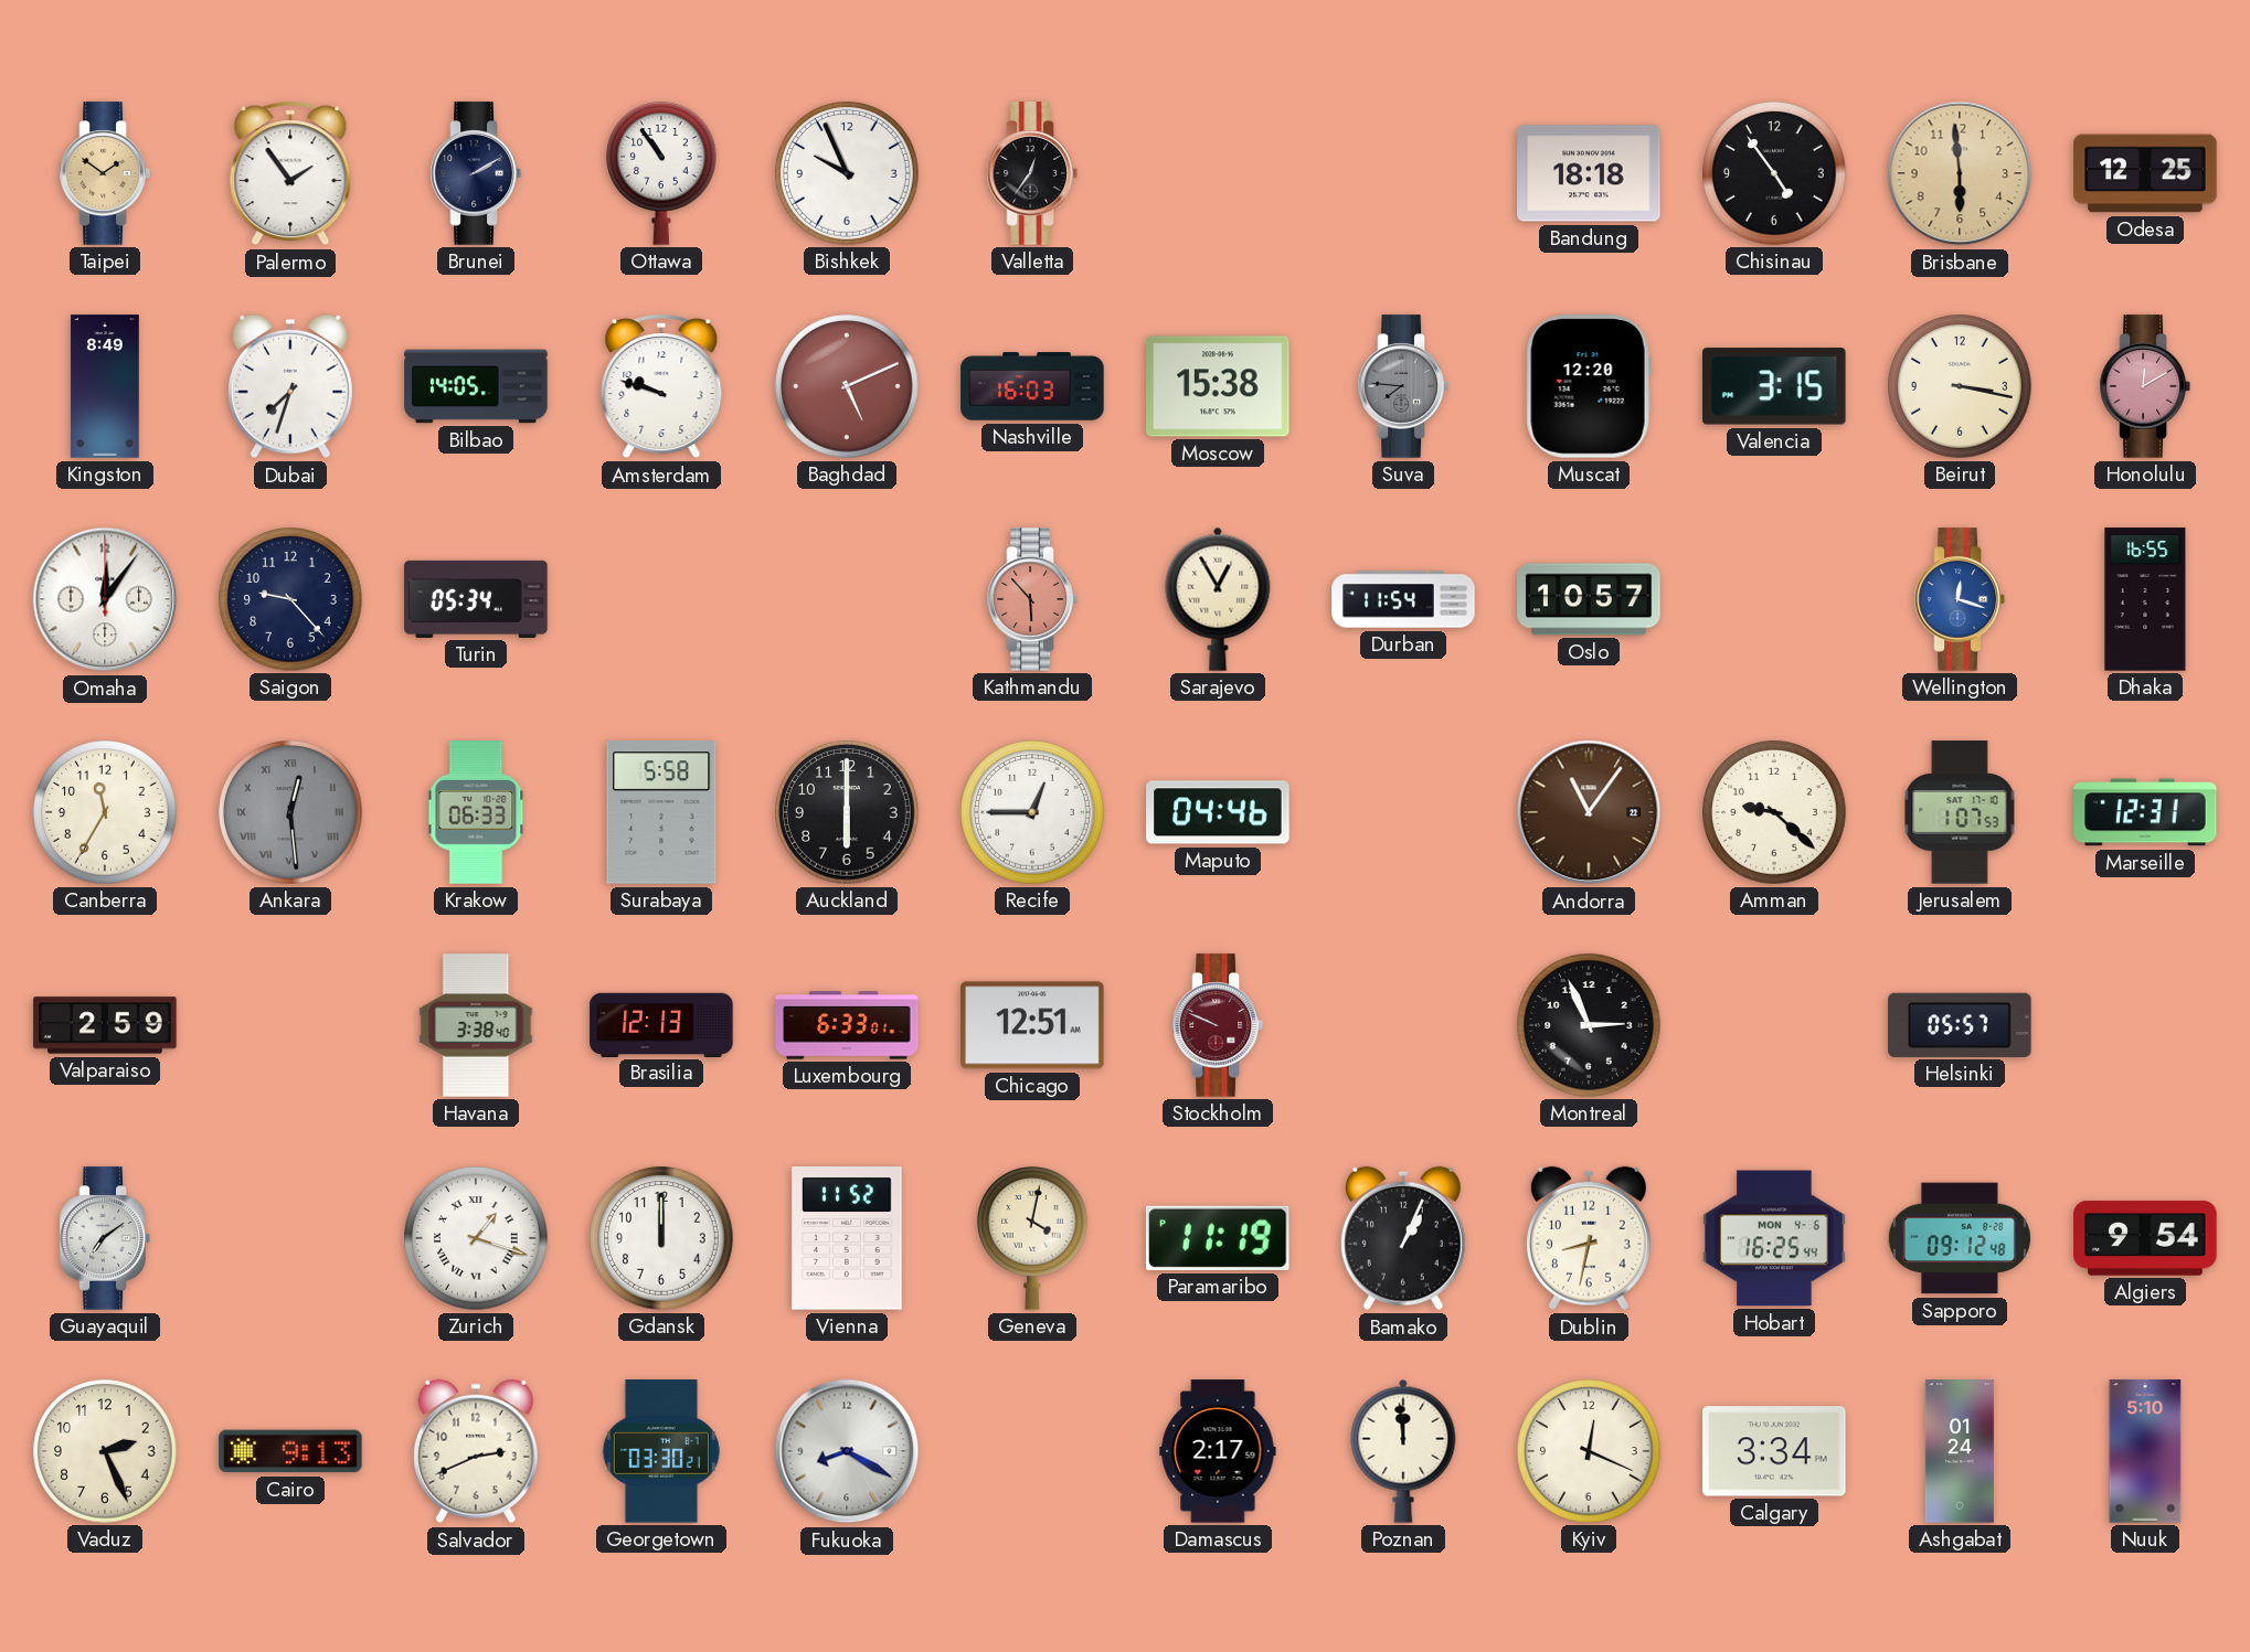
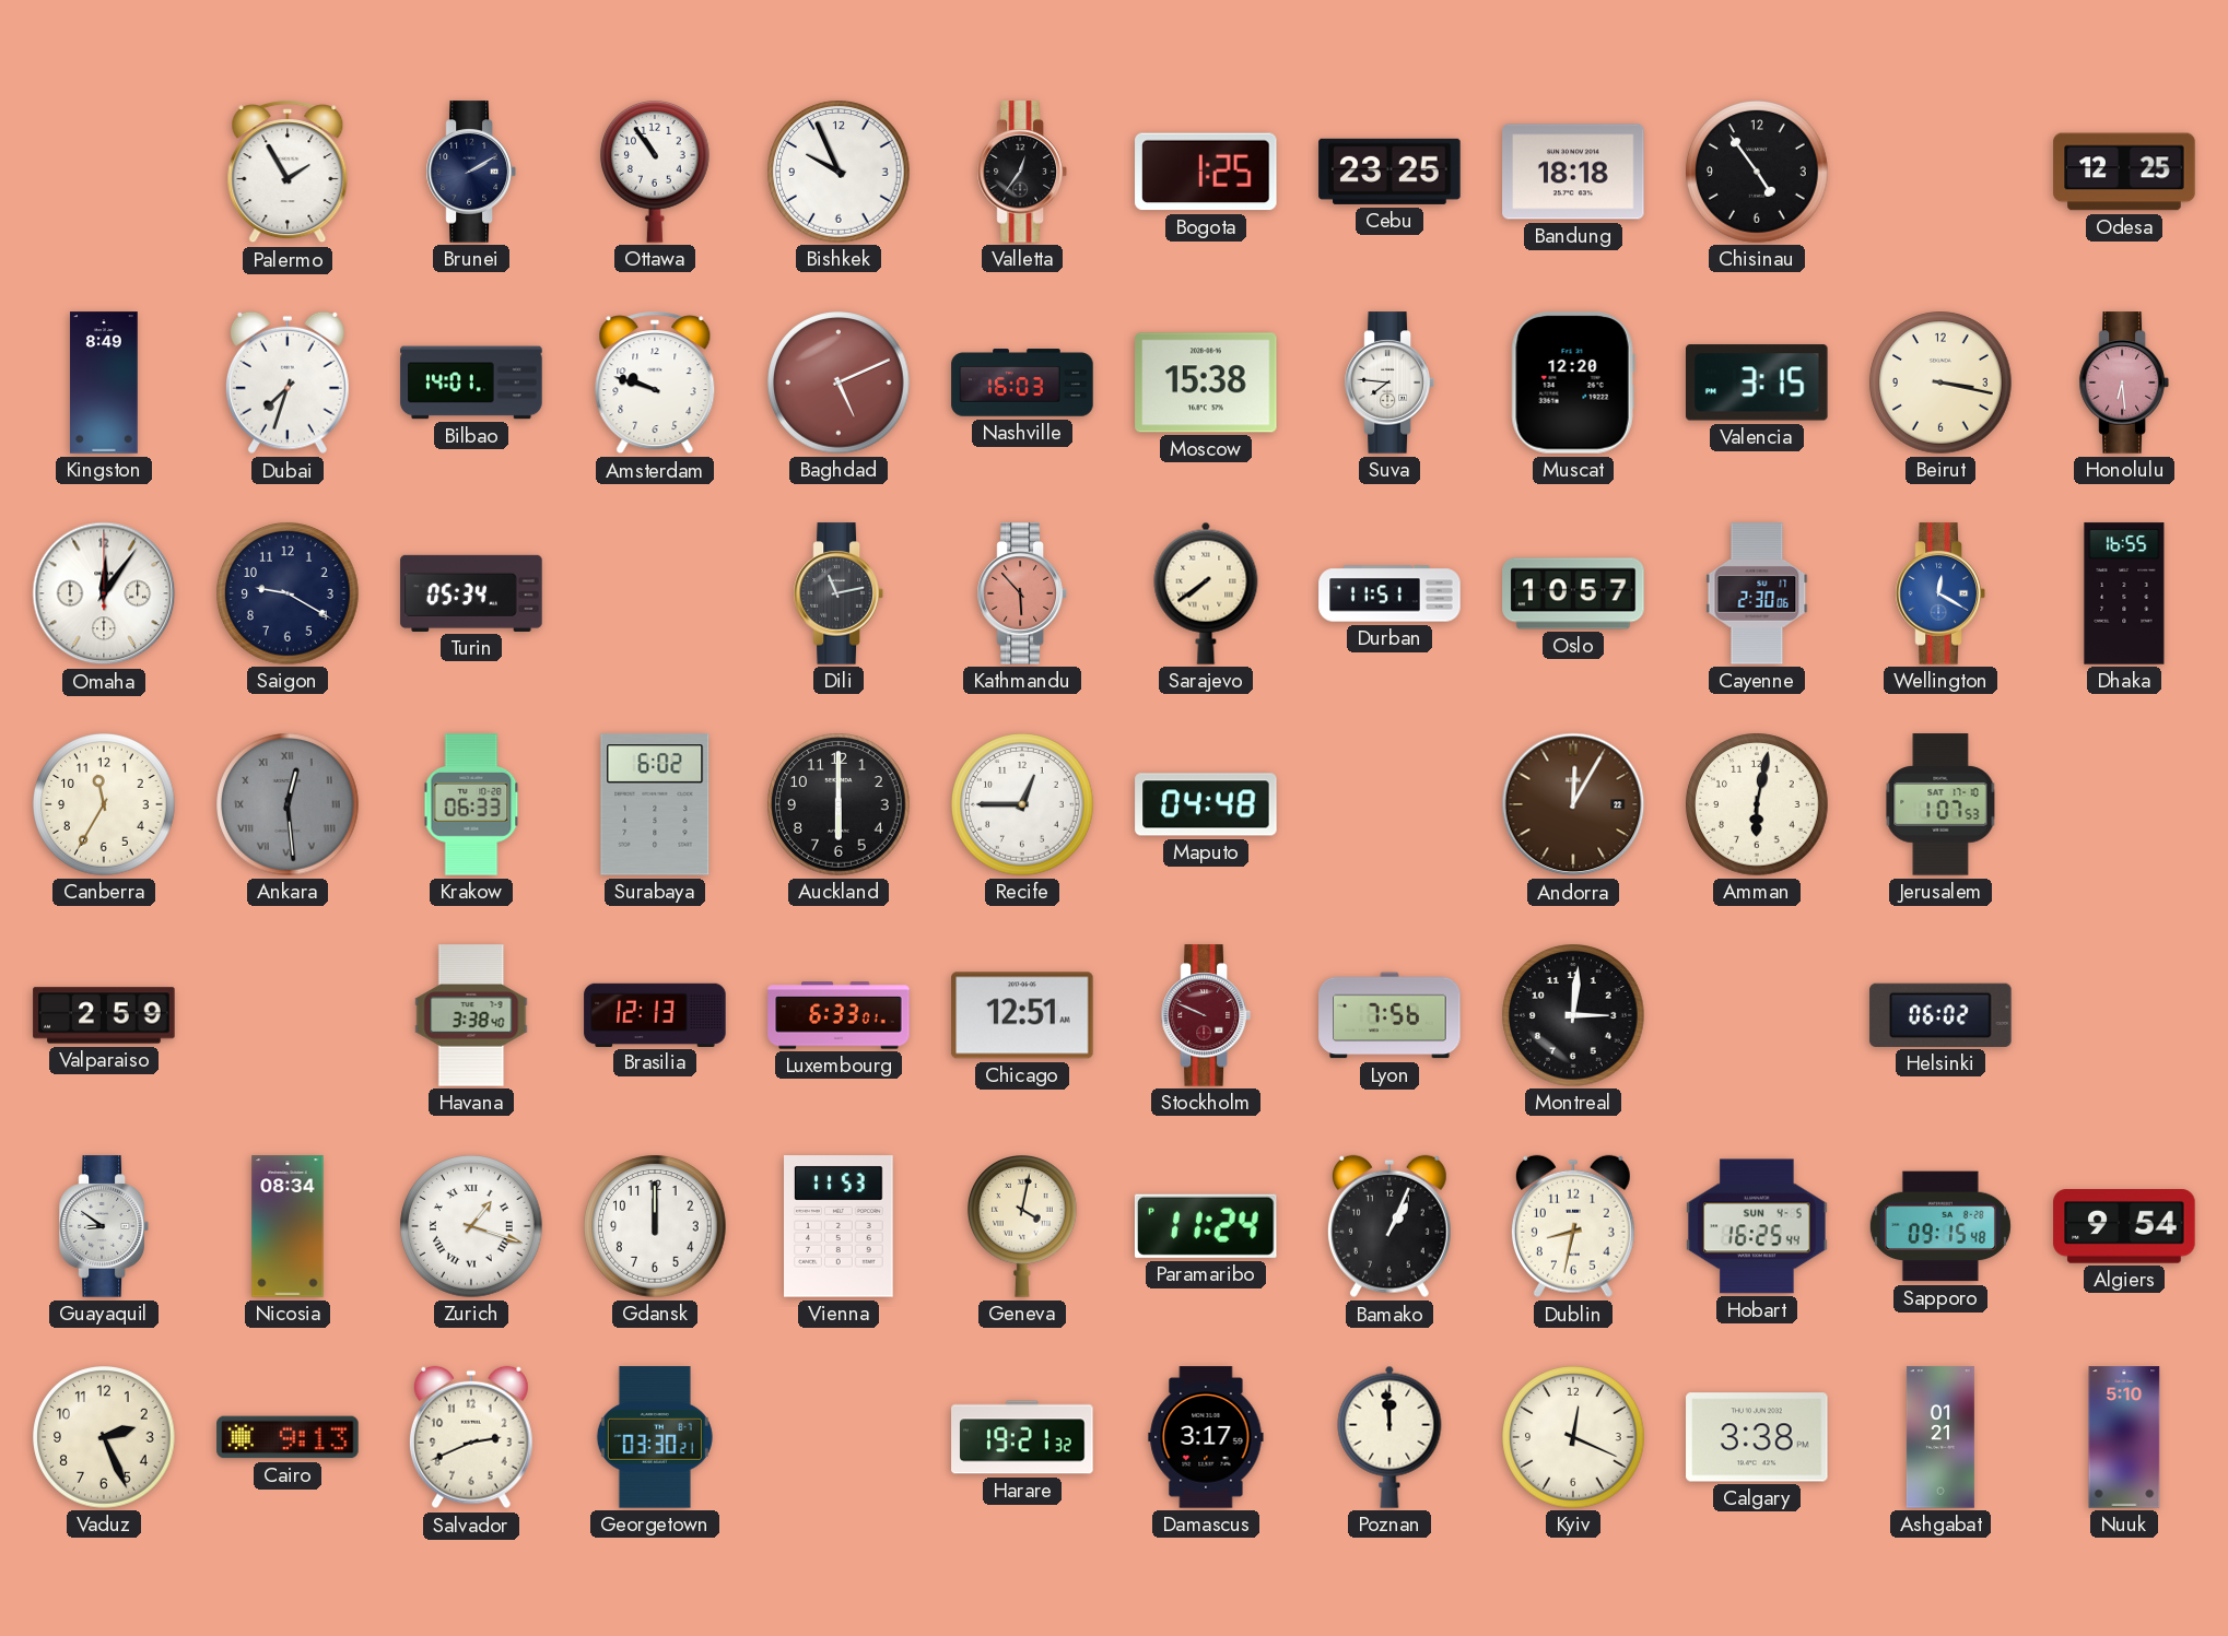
Taipei: 1:51 -> none (105, 173)
Palermo: 1:54 -> 1:55 (288, 172)
Bogota: none -> 1:25 (1206, 172)
Cebu: none -> 23:25 (1389, 172)
Brisbane: 5:59 -> none (1960, 173)
Bilbao: 14:05 -> 14:01 (471, 382)
Suva dial: grey -> white (1389, 382)
Honolulu: 12:10 -> 6:29 (2124, 382)
Saigon: 9:23 -> 9:20 (288, 593)
Dili: none -> 11:13 (839, 593)
Sarajevo: 12:55 -> 7:39 (1206, 593)
Durban: 11:54 -> 11:51 (1389, 593)
Cayenne: none -> 2:30 (1757, 593)
Wellington: 12:18 -> 12:20 (1940, 593)
Surabaya: 5:58 -> 6:02 (655, 804)
Maputo: 04:46 -> 04:48 (1206, 804)
Andorra: 11:06 -> 12:05 (1573, 804)
Amman: 9:22 -> 6:02 (1757, 804)
Marseille: 12:31 -> none (2145, 812)
Lyon: none -> 7:56 (1389, 1015)
Montreal: 2:56 -> 3:01 (1573, 1015)
Helsinki: 05:57 -> 06:02 (1940, 1015)
Guayaquil: 7:09 -> 8:51 (104, 1226)
Nicosia: none -> 08:34 (288, 1226)
Vienna: 11:52 -> 11:53 (840, 1226)
Paramaribo: 11:19 -> 11:24 (1207, 1226)
Hobart date: MON 4-6 -> SUN 4-5 (1757, 1226)
Sapporo: 09:12 -> 09:15 (1940, 1226)
Fukuoka: 8:20 -> none (847, 1451)
Harare: none -> 19:21 (1022, 1437)
Damascus: 2:17 -> 3:17 (1206, 1437)
Calgary: 3:34 -> 3:38 (1757, 1437)
Ashgabat: 01:24 -> 01:21 (1940, 1437)
